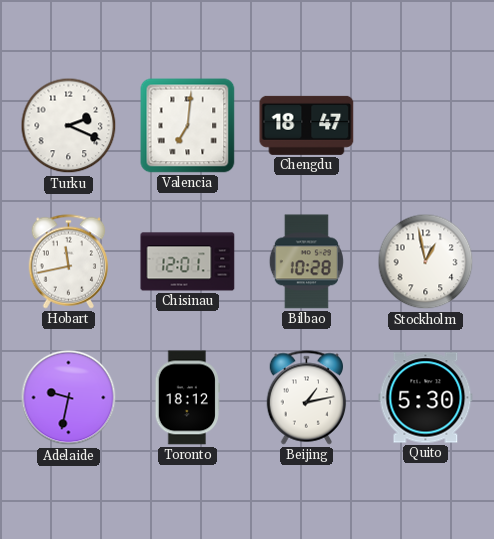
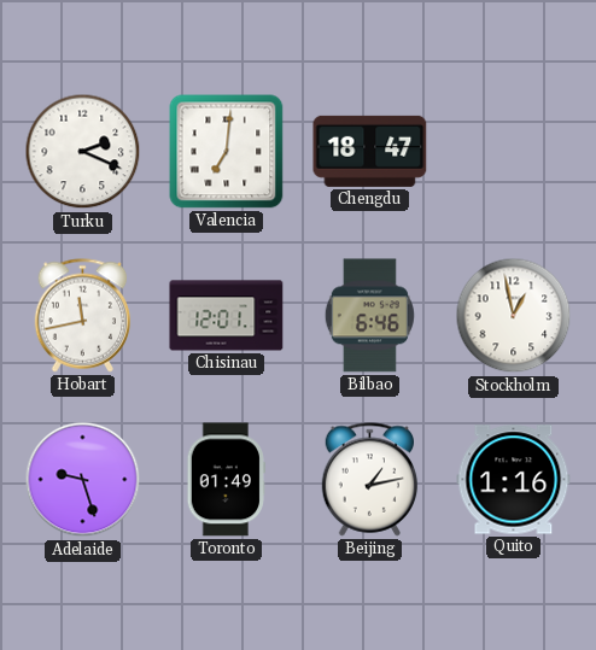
Bilbao: 10:28 -> 6:46 (369, 316)
Adelaide: 9:32 -> 9:27 (83, 480)
Toronto: 18:12 -> 01:49 (226, 480)
Quito: 5:30 -> 1:16 (514, 480)
